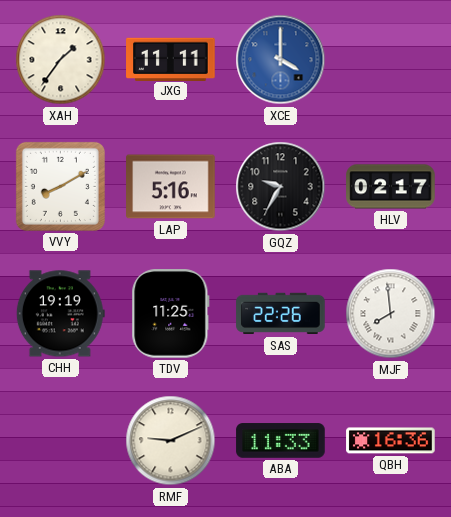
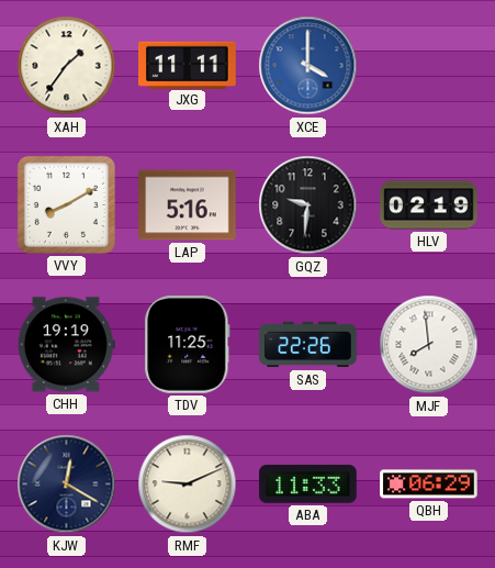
GQZ: 9:35 -> 9:31 (308, 205)
HLV: 02:17 -> 02:19 (429, 205)
KJW: none -> 12:20 (67, 485)
QBH: 16:36 -> 06:29 (429, 485)
